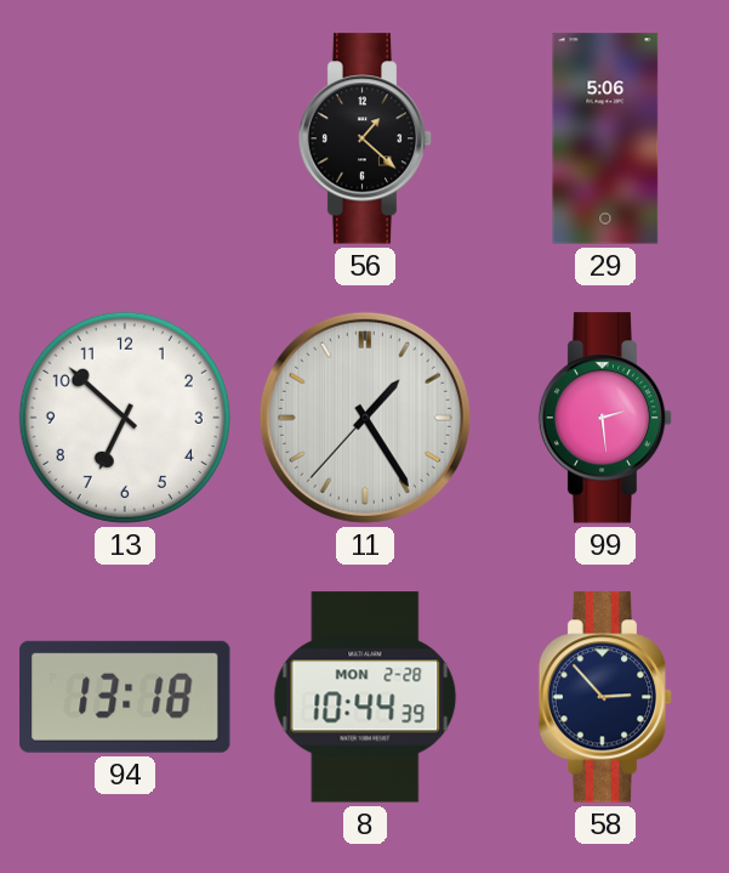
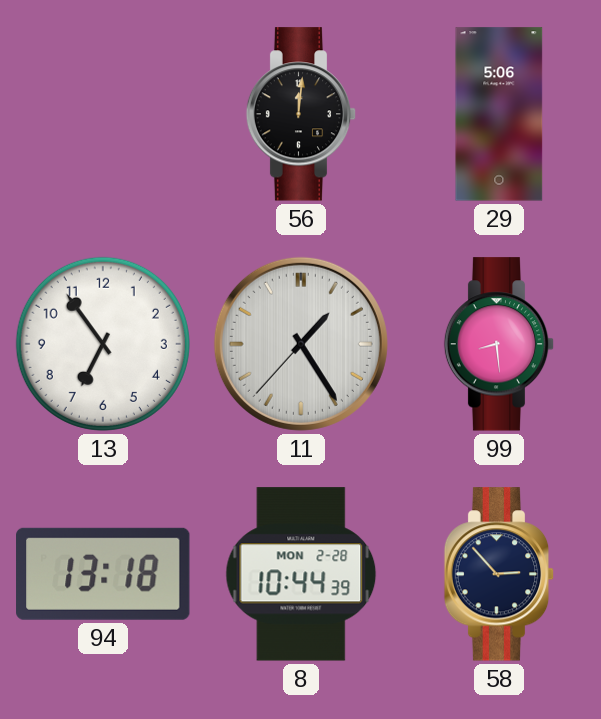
56: 1:22 -> 12:01 (301, 114)
13: 6:52 -> 6:54 (103, 344)
99: 2:29 -> 8:29 (499, 344)
